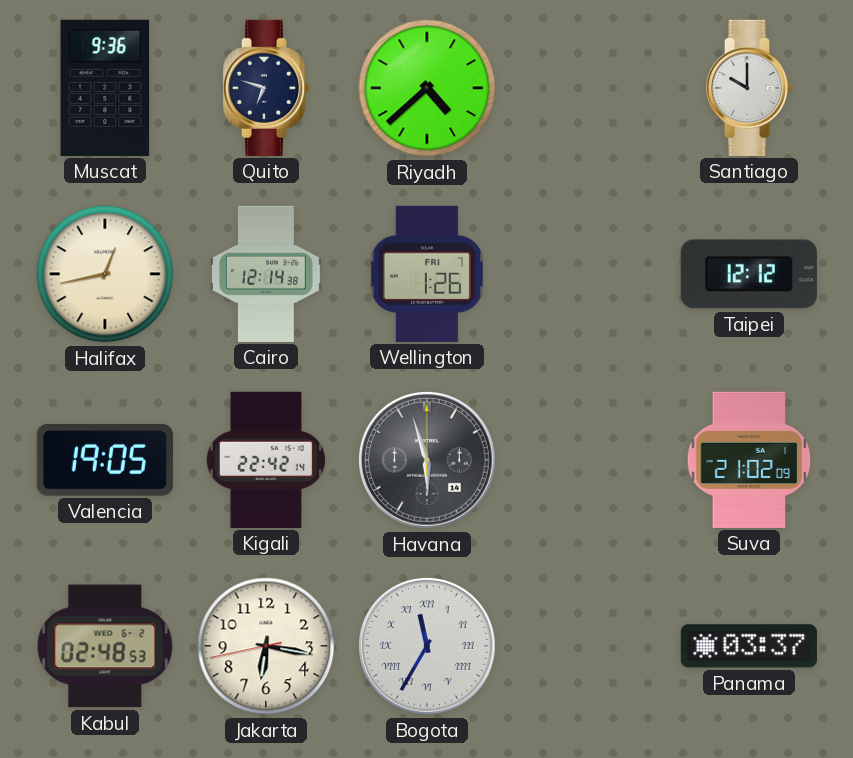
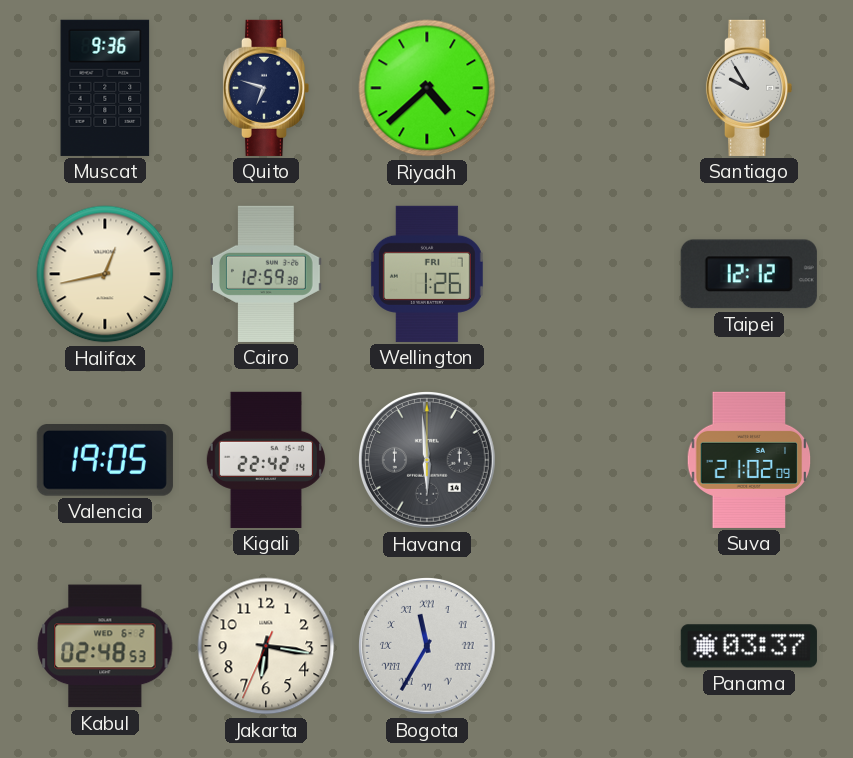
Santiago: 10:00 -> 9:55 (749, 88)
Cairo: 12:14 -> 12:59 (266, 274)
Havana: 5:57 -> 5:59 (428, 461)
Jakarta: 6:16:43 -> 6:16:34 (266, 646)
